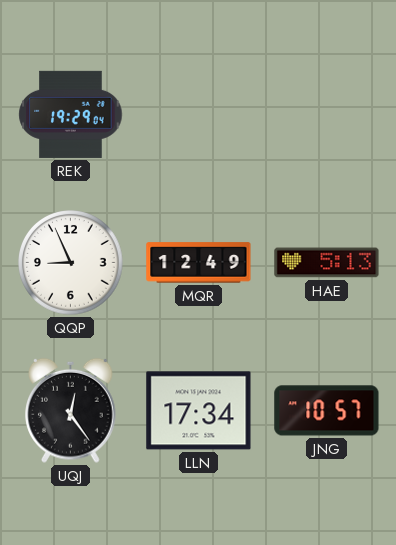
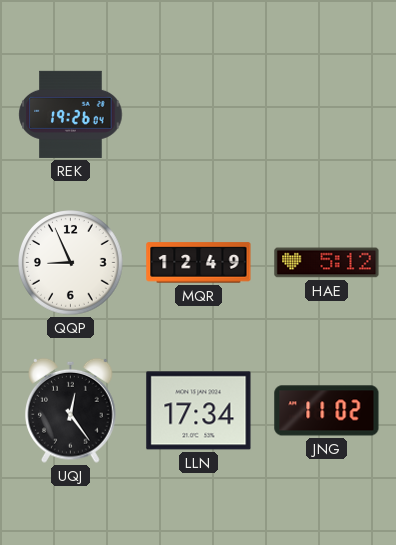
REK: 19:29 -> 19:26 (71, 114)
HAE: 5:13 -> 5:12 (327, 263)
JNG: 10:57 -> 11:02 (327, 411)
